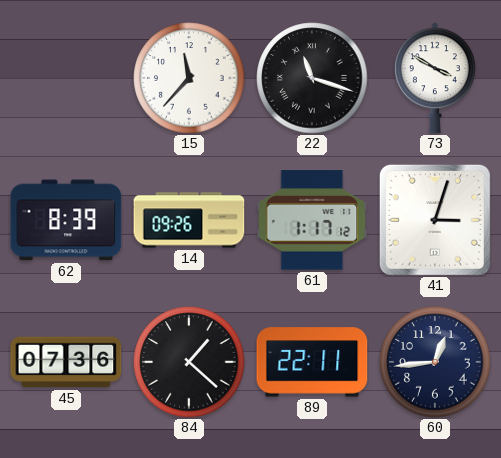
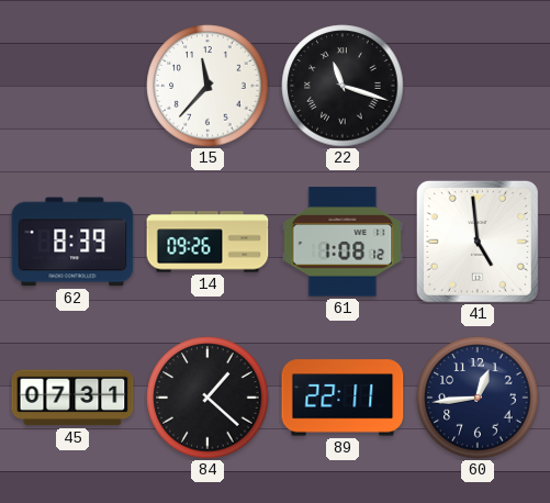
73: 3:50 -> none (435, 78)
61: 1:17 -> 1:08 (343, 242)
41: 3:03 -> 4:59 (478, 242)
45: 07:36 -> 07:31 (72, 398)
